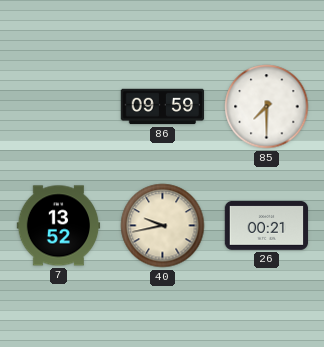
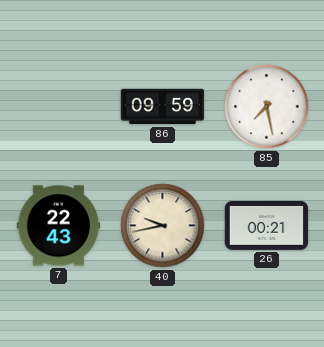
85: 7:30 -> 7:28 (267, 107)
7: 13:52 -> 22:43 (59, 226)
